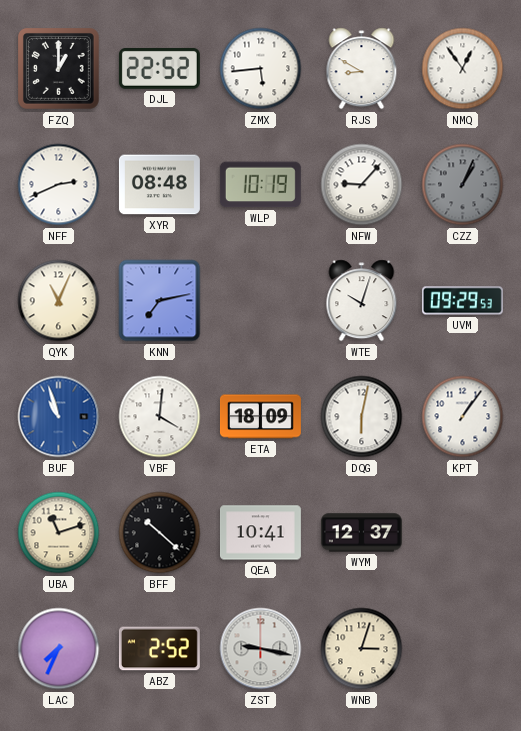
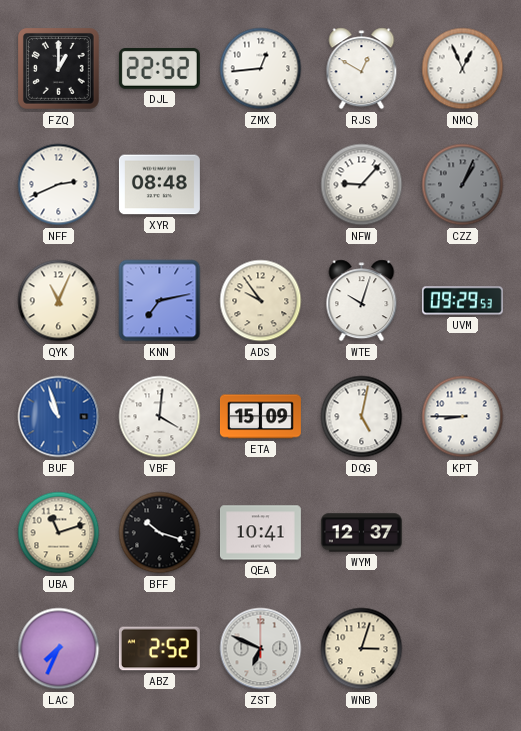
ZMX: 5:44 -> 12:44 (261, 69)
RJS: 8:50 -> 12:50 (362, 69)
NMQ: 12:54 -> 12:56 (463, 69)
WLP: 10:19 -> none (260, 185)
ADS: none -> 9:54 (261, 301)
ETA: 18:09 -> 15:09 (260, 417)
DQG: 6:02 -> 5:02 (362, 417)
KPT: 1:06 -> 8:45 (463, 417)
BFF: 10:22 -> 10:18 (160, 533)
ZST: 9:17 -> 6:49 (261, 649)
